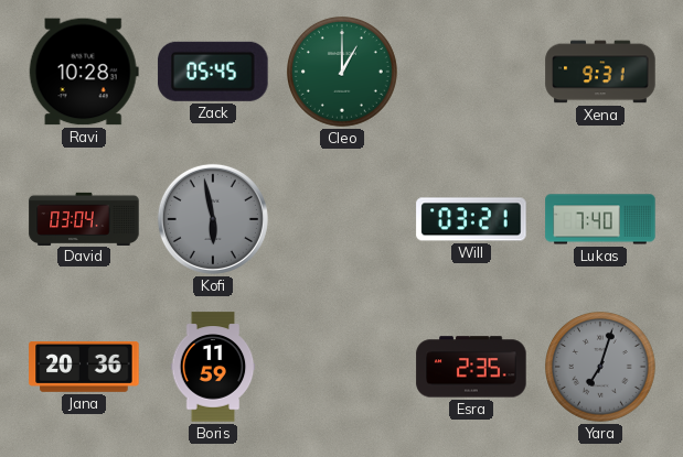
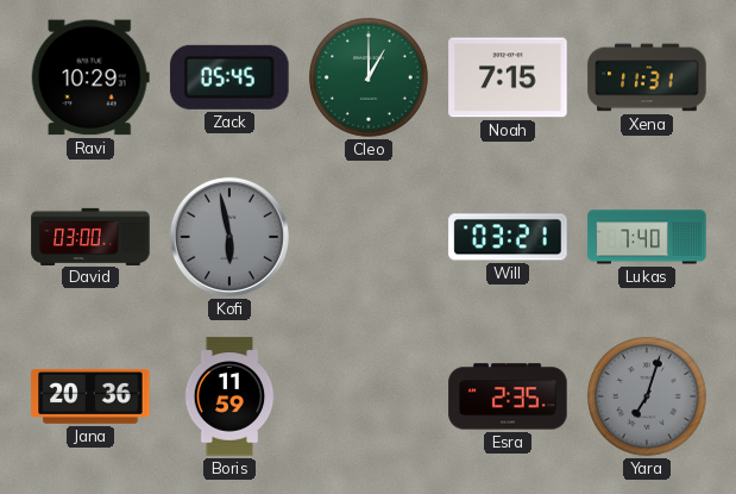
Ravi: 10:28 -> 10:29 (90, 77)
Noah: none -> 7:15 (508, 77)
Xena: 9:31 -> 11:31 (647, 77)
David: 03:04 -> 03:00 (90, 236)
